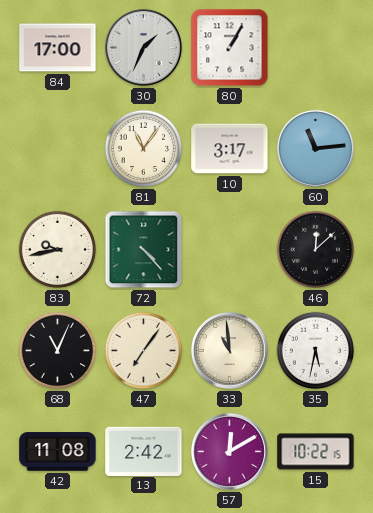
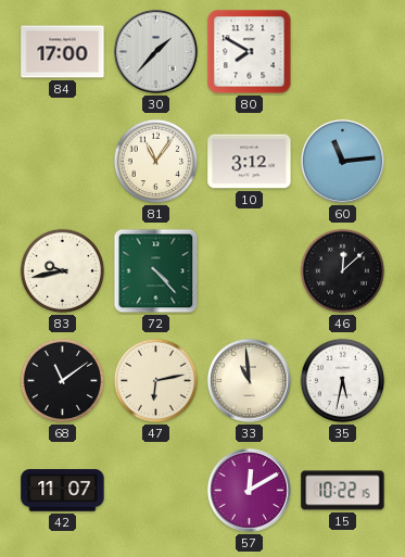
30: 1:34 -> 1:37 (155, 51)
80: 1:05 -> 7:50 (250, 52)
10: 3:17 -> 3:12 (250, 162)
68: 11:04 -> 11:09 (63, 381)
47: 7:06 -> 6:13 (156, 381)
42: 11:08 -> 11:07 (63, 491)
13: 2:42 -> none (144, 451)
